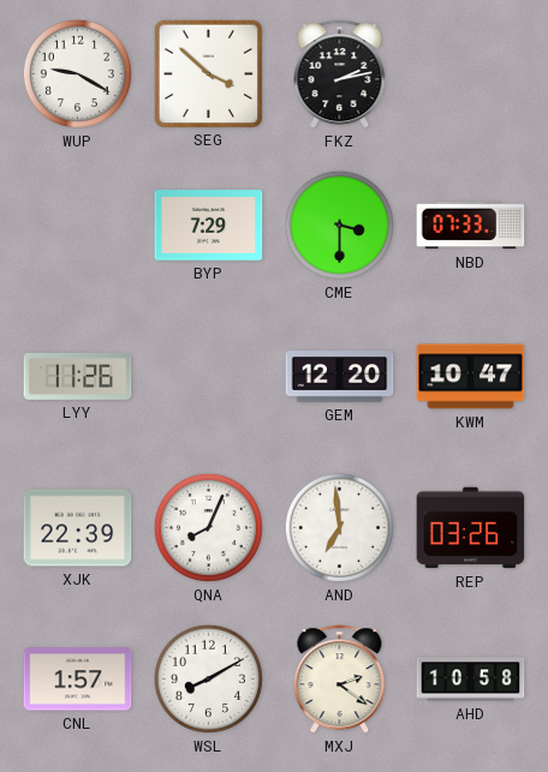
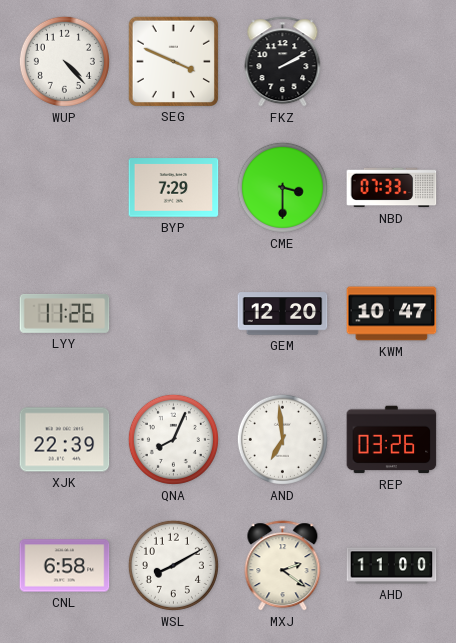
WUP: 9:20 -> 4:23 (64, 61)
SEG: 3:52 -> 3:49 (173, 61)
FKZ: 2:13 -> 2:10 (283, 62)
CNL: 1:57 -> 6:58 (65, 566)
AHD: 10:58 -> 11:00 (392, 566)
